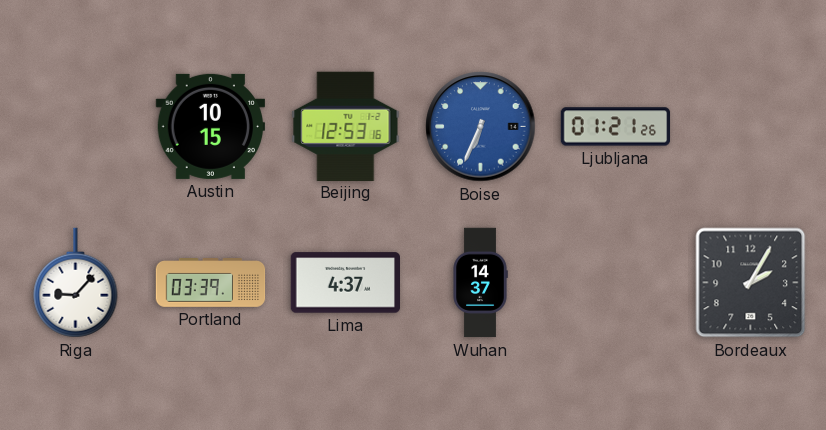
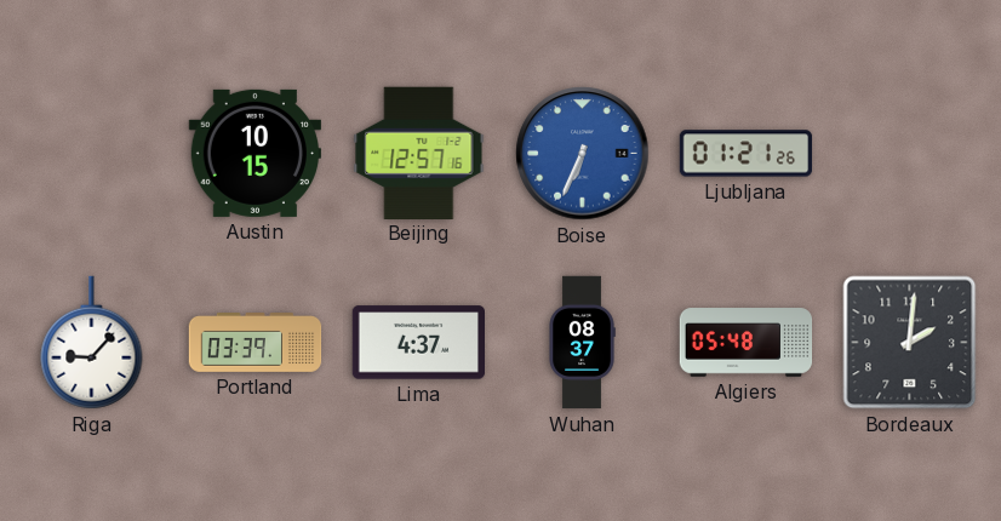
Beijing: 12:53 -> 12:57 (419, 153)
Wuhan: 14:37 -> 08:37 (582, 343)
Algiers: none -> 05:48 (747, 343)
Bordeaux: 2:05 -> 2:01 (910, 343)
